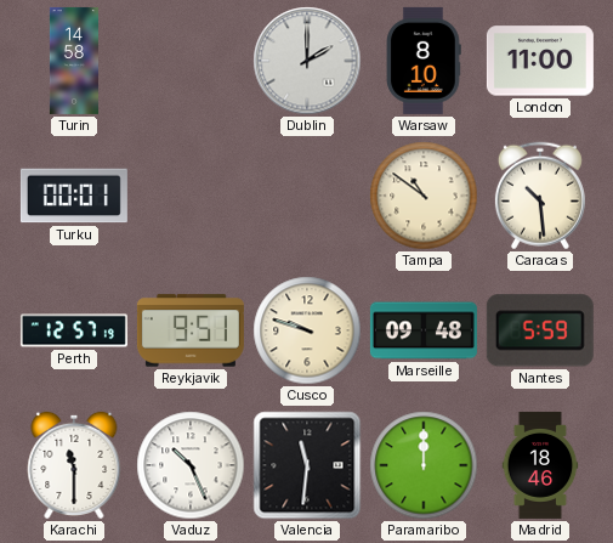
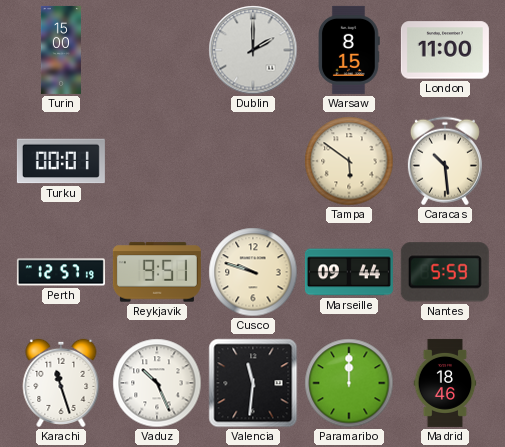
Turin: 14:58 -> 15:00 (61, 50)
Warsaw: 8:10 -> 8:15 (350, 50)
Tampa: 10:51 -> 5:51 (349, 161)
Marseille: 09:48 -> 09:44 (349, 272)
Karachi: 11:30 -> 11:27 (61, 383)
